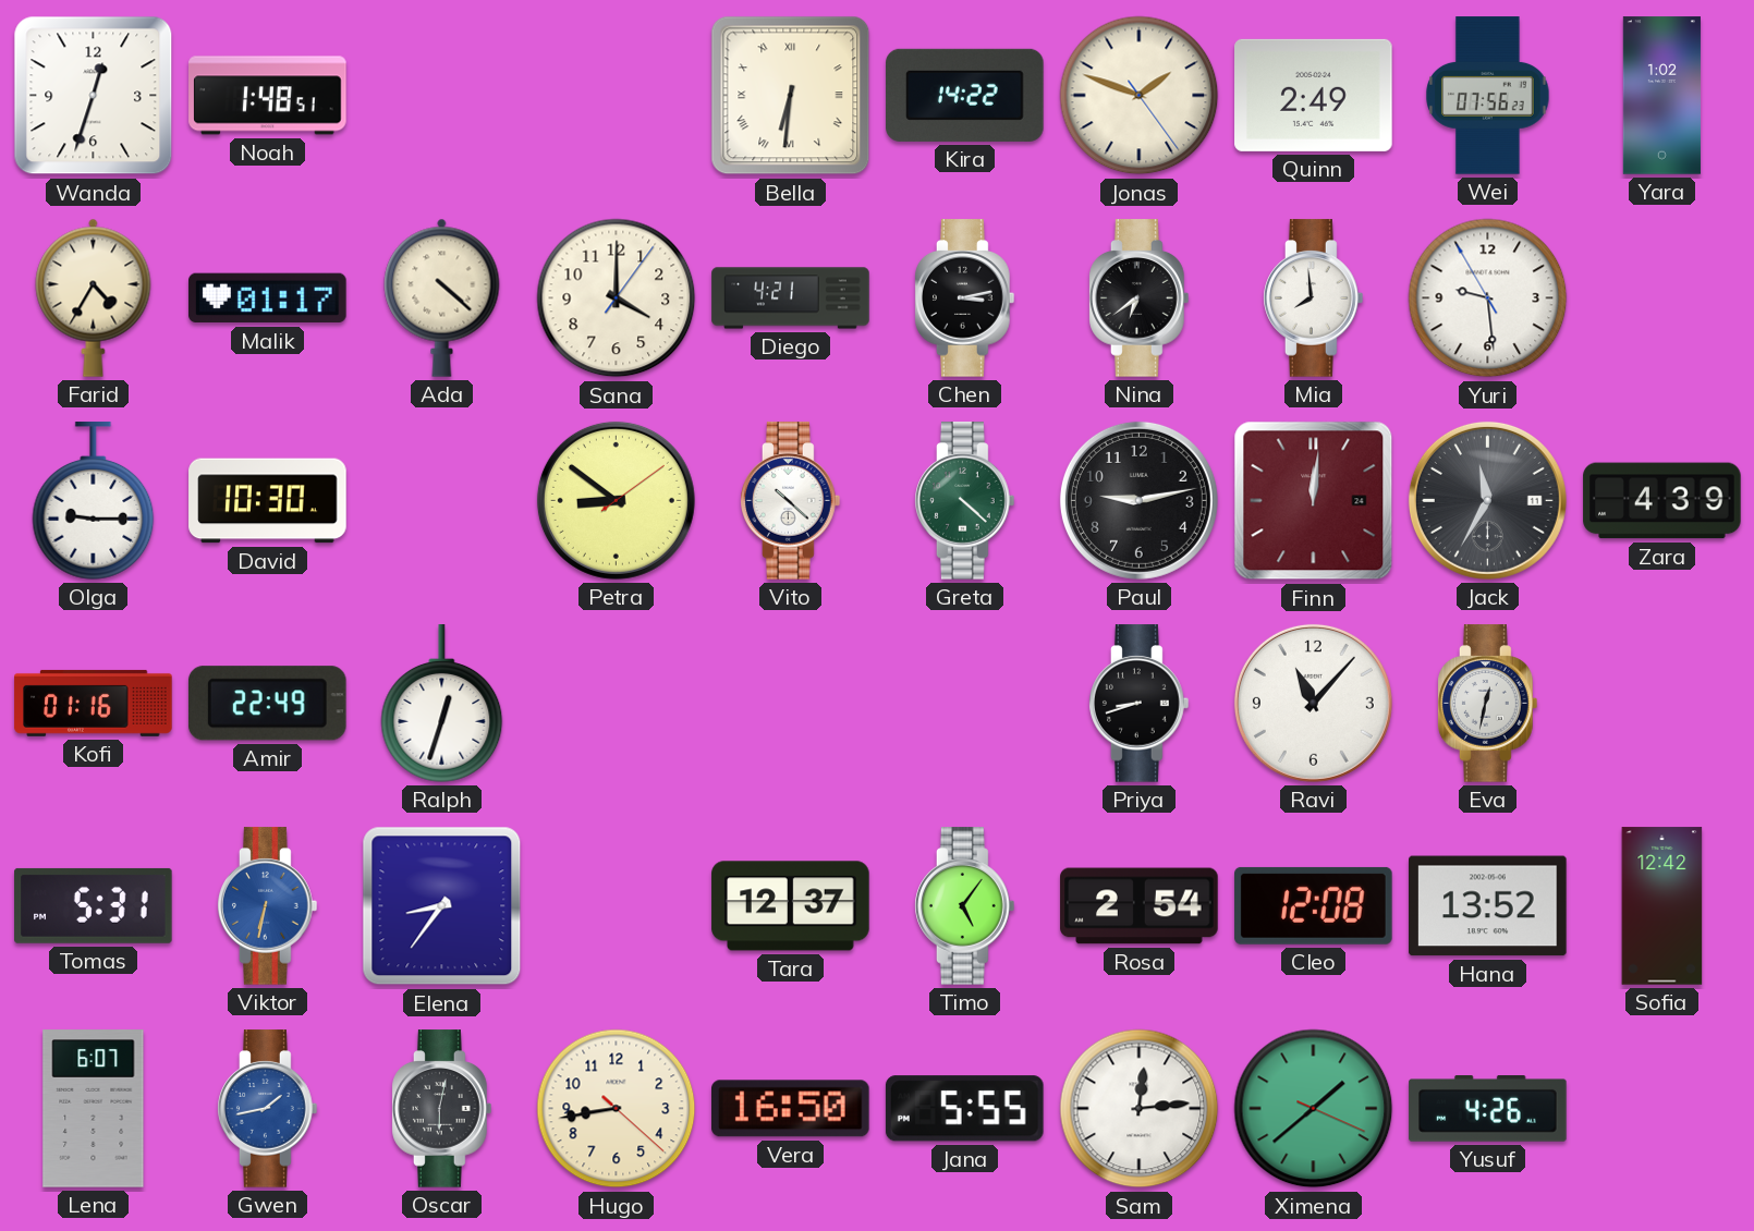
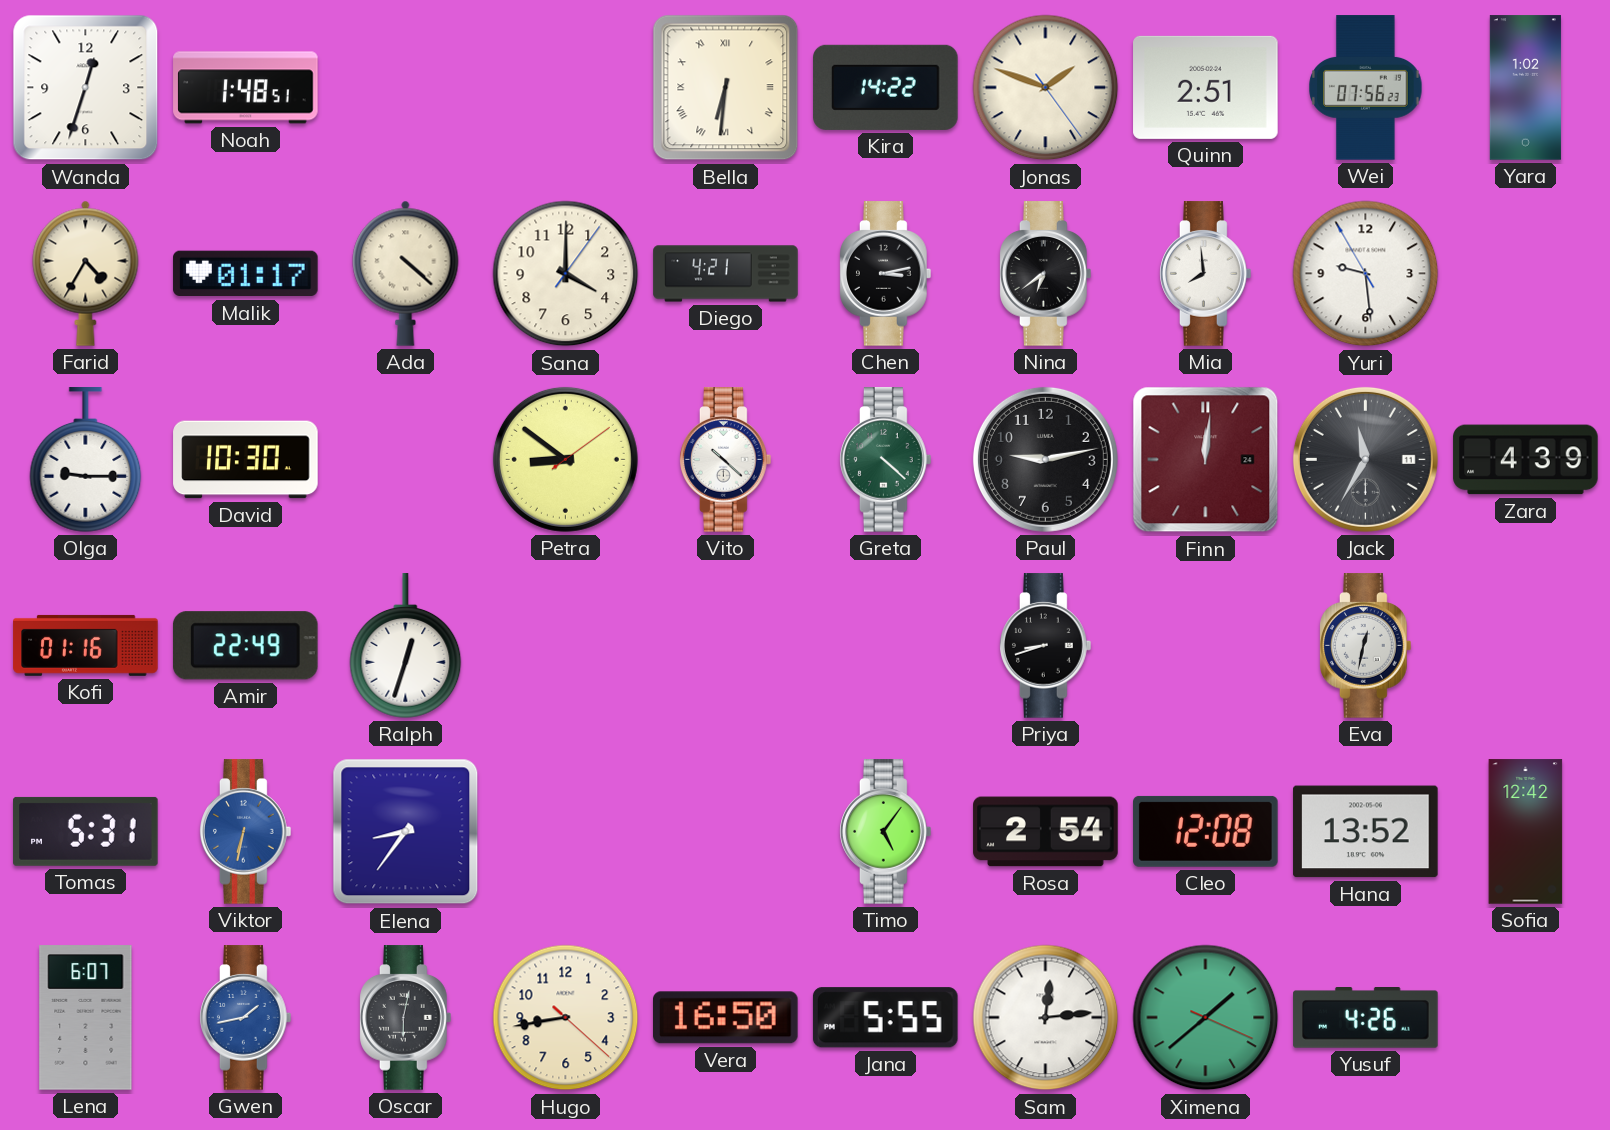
Quinn: 2:49 -> 2:51 (1206, 87)
Ravi: 11:07 -> none (1313, 703)
Tara: 12:37 -> none (791, 906)
